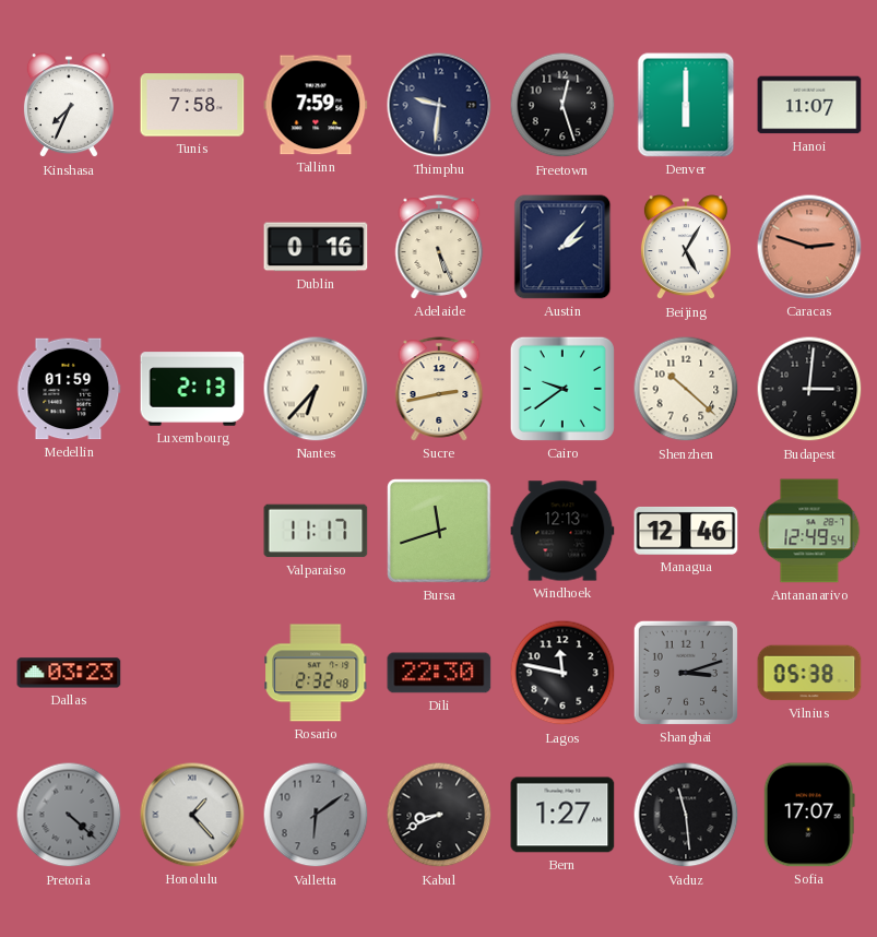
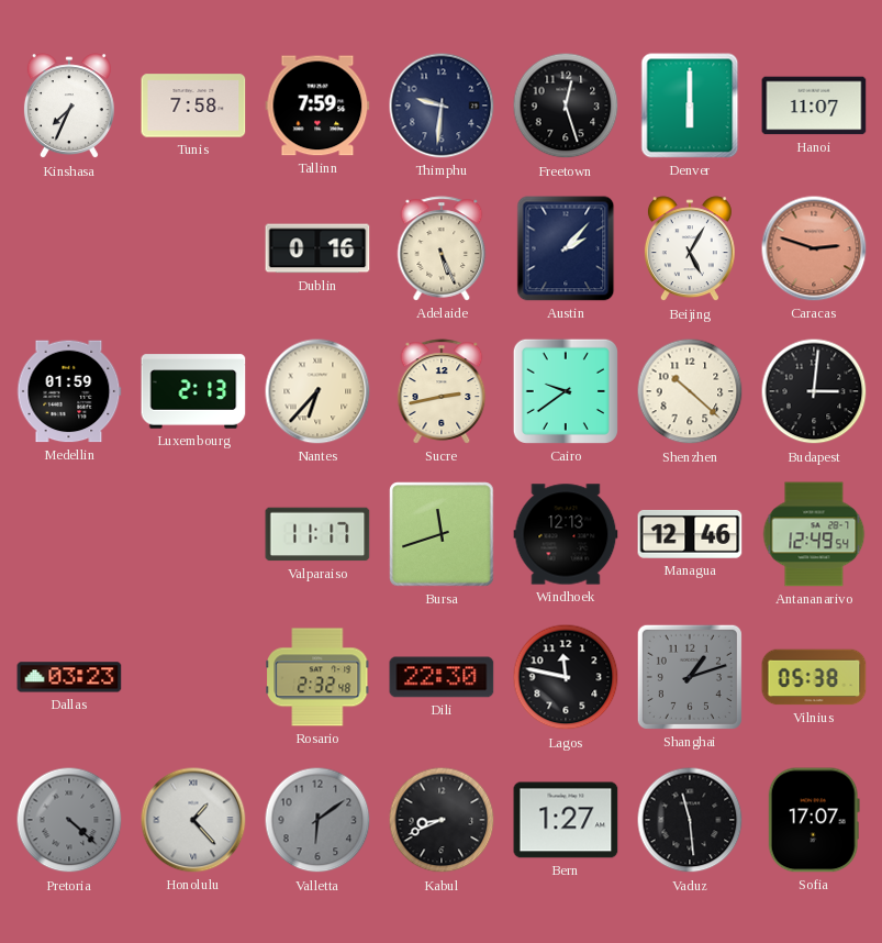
Shanghai: 3:12 -> 1:12 (690, 677)
